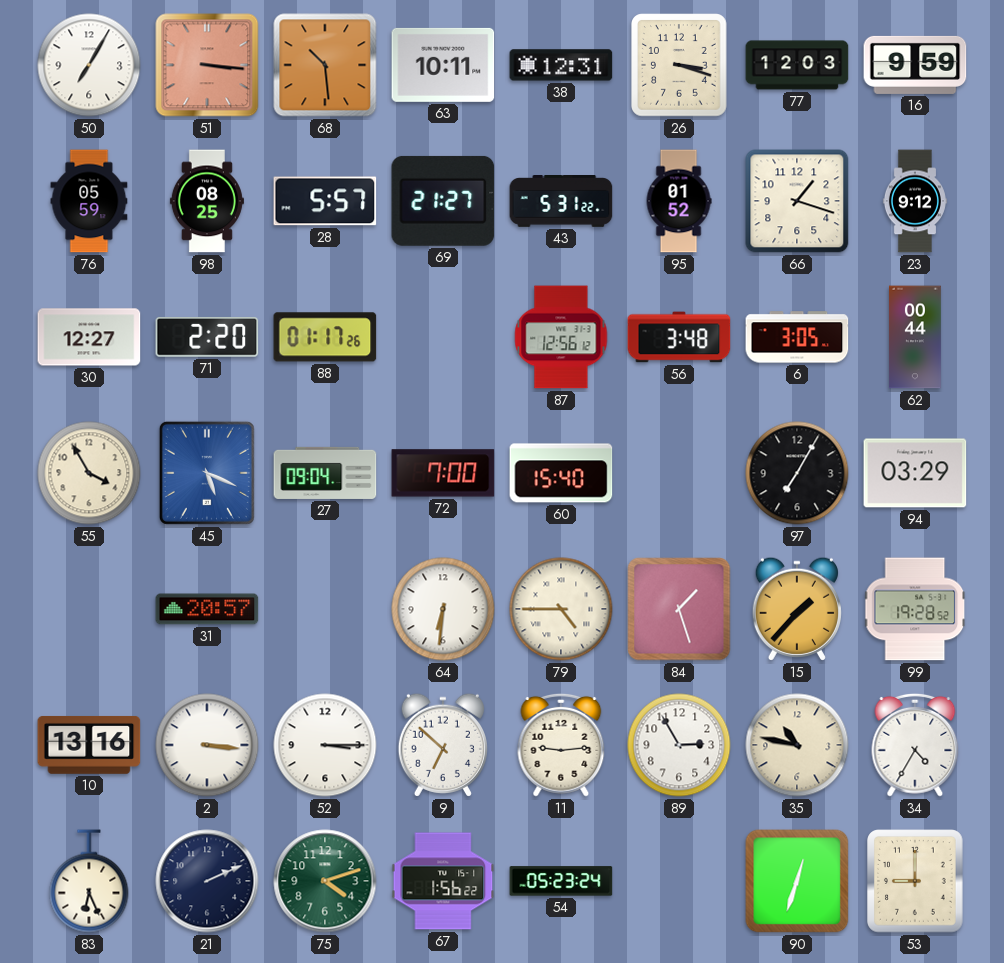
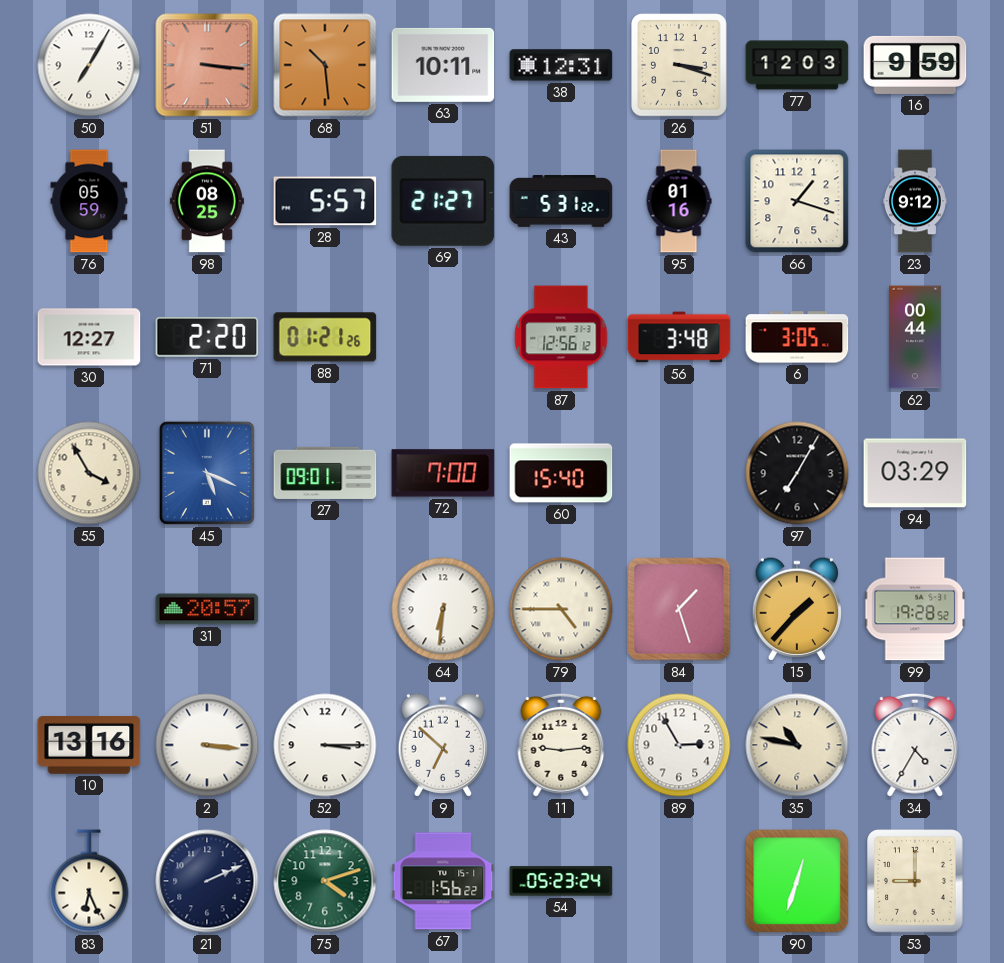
95: 01:52 -> 01:16 (679, 201)
88: 01:17 -> 01:21 (325, 337)
27: 09:04 -> 09:01 (325, 473)
